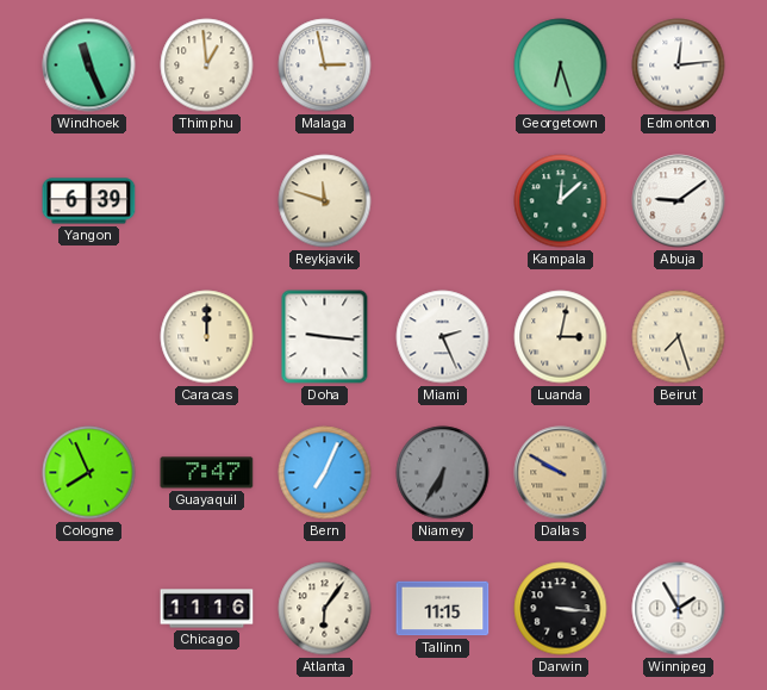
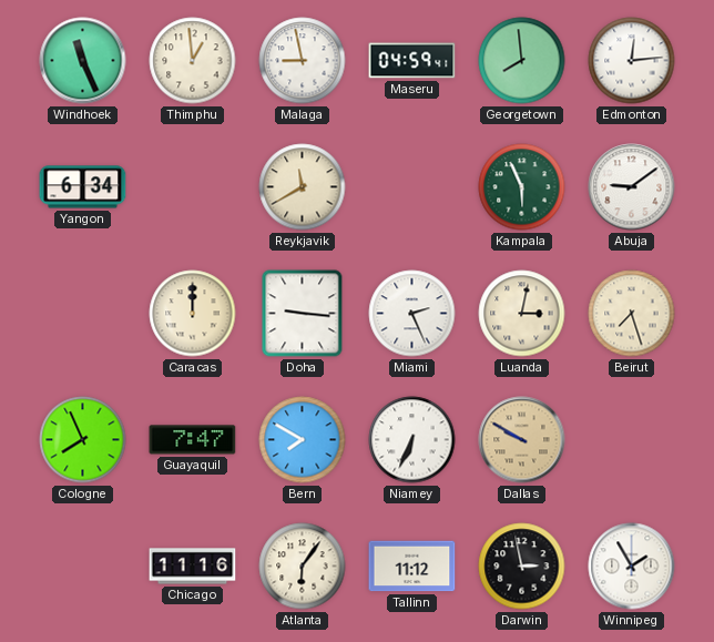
Malaga: 2:58 -> 8:58 (303, 61)
Maseru: none -> 04:59 (412, 61)
Georgetown: 6:27 -> 7:59 (522, 61)
Yangon: 6:39 -> 6:34 (83, 187)
Reykjavik: 11:48 -> 11:40 (303, 187)
Kampala: 12:08 -> 5:56 (522, 187)
Bern: 7:04 -> 7:50 (303, 440)
Niamey: 6:35 -> 6:34 (412, 440)
Niamey dial: grey -> white (412, 440)
Tallinn: 11:15 -> 11:12 (412, 567)
Darwin: 3:16 -> 2:58 (522, 567)
